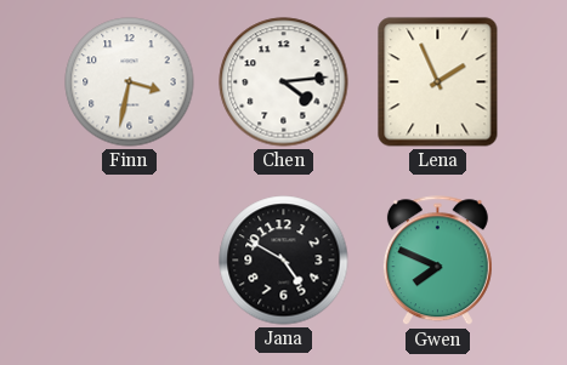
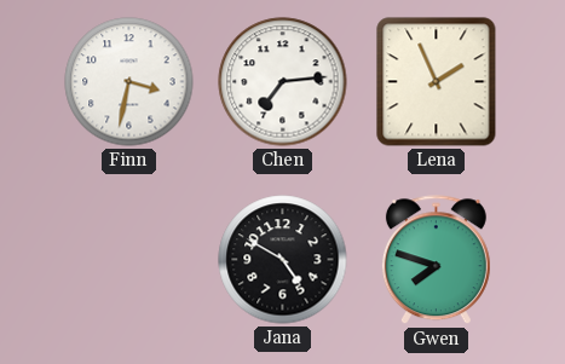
Chen: 4:14 -> 7:14 (283, 82)
Gwen: 7:49 -> 7:48 (436, 260)
